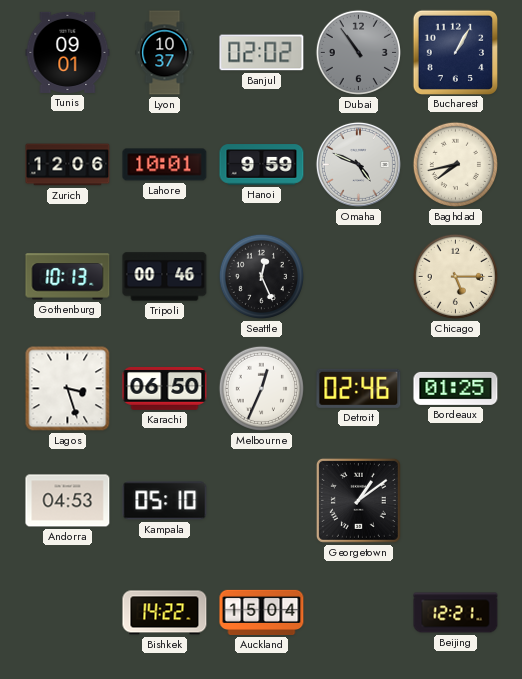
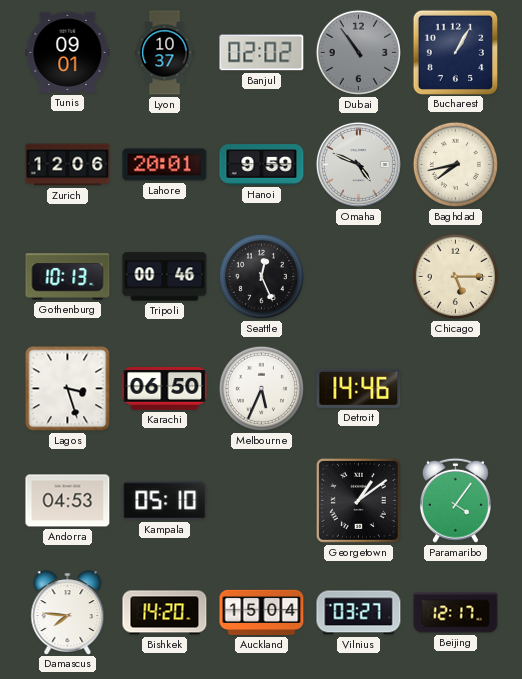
Lahore: 10:01 -> 20:01 (165, 165)
Melbourne: 12:34 -> 5:34 (261, 388)
Detroit: 02:46 -> 14:46 (359, 388)
Bordeaux: 01:25 -> none (456, 388)
Paramaribo: none -> 4:06 (455, 500)
Damascus: none -> 7:46 (68, 612)
Bishkek: 14:22 -> 14:20 (165, 613)
Vilnius: none -> 03:27 (359, 613)
Beijing: 12:21 -> 12:17 (456, 613)
